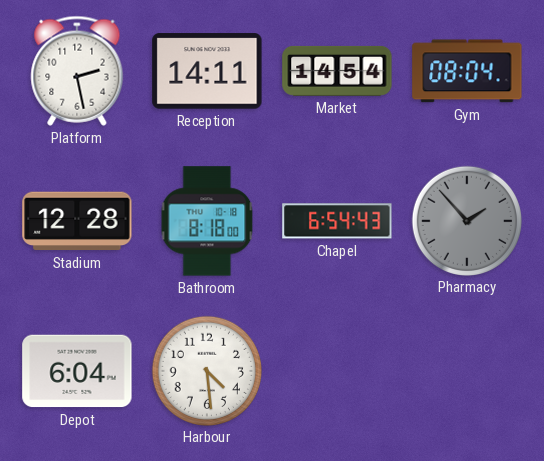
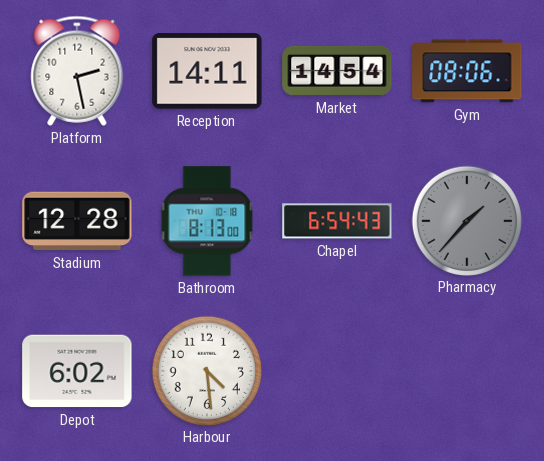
Gym: 08:04 -> 08:06 (467, 71)
Bathroom: 8:18 -> 8:13 (207, 221)
Pharmacy: 1:53 -> 1:37 (466, 220)
Depot: 6:04 -> 6:02 (77, 371)
